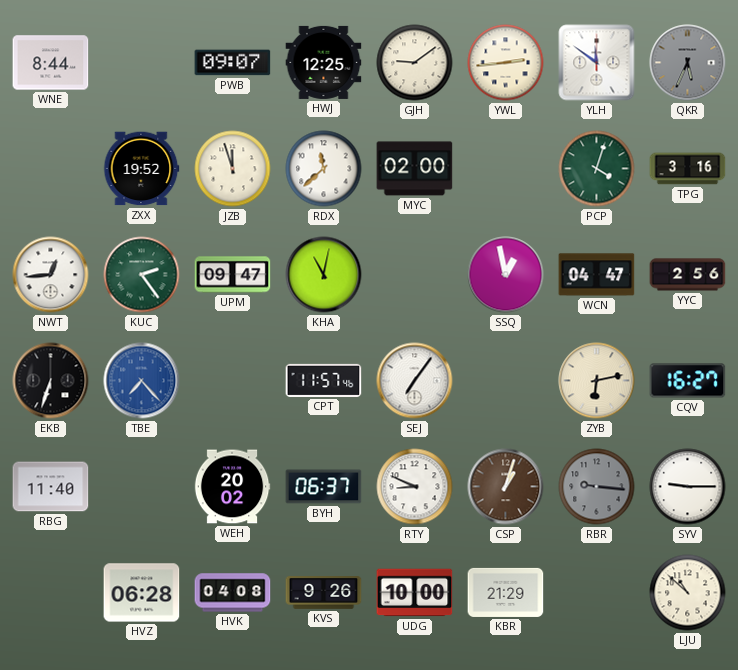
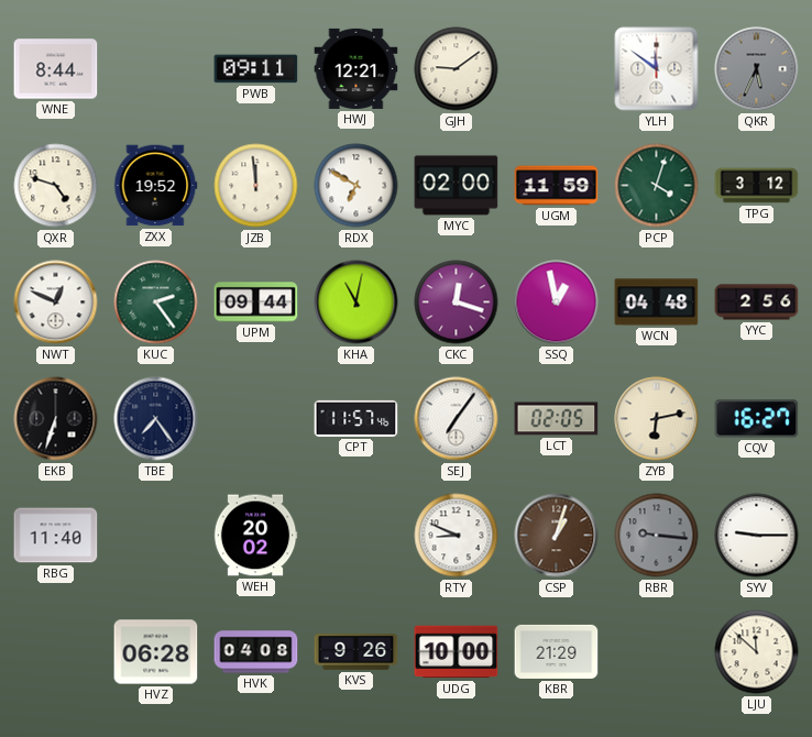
PWB: 09:07 -> 09:11 (256, 69)
HWJ: 12:25 -> 12:21 (356, 68)
YWL: 2:44 -> none (506, 63)
QXR: none -> 4:48 (56, 186)
JZB: 11:57 -> 11:59 (256, 186)
RDX: 11:38 -> 6:50 (356, 186)
UGM: none -> 11:59 (557, 186)
TPG: 3:16 -> 3:12 (757, 186)
NWT: 12:44 -> 12:49 (56, 302)
UPM: 09:47 -> 09:44 (256, 302)
CKC: none -> 12:18 (457, 302)
WCN: 04:47 -> 04:48 (657, 302)
TBE: 7:23 -> 7:24 (156, 419)
TBE dial: blue -> navy (156, 419)
LCT: none -> 02:05 (557, 419)
BYH: 06:37 -> none (324, 487)
LJU: 10:52 -> 11:52 (757, 652)
